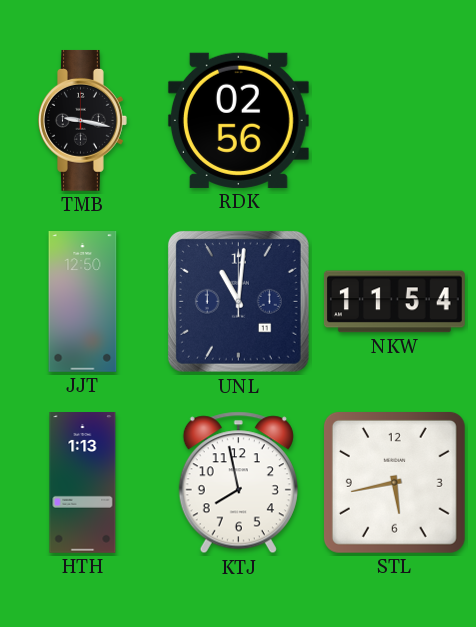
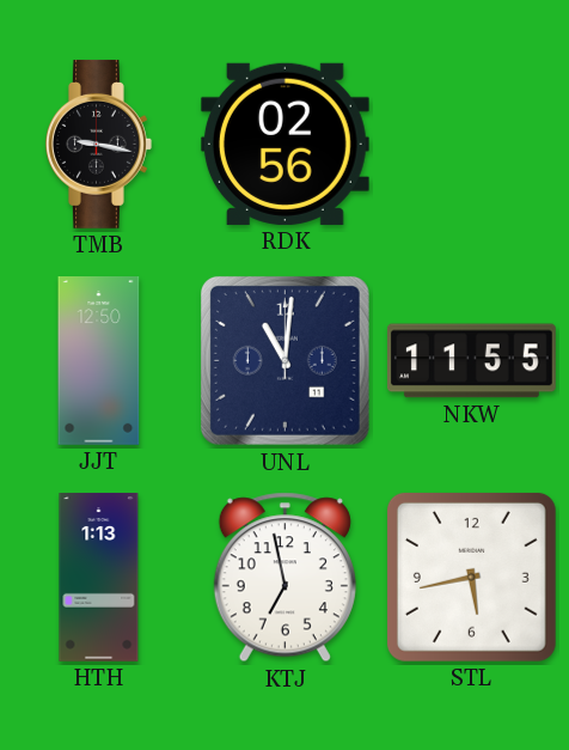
NKW: 11:54 -> 11:55 (471, 361)
KTJ: 7:58 -> 6:58 (284, 578)
